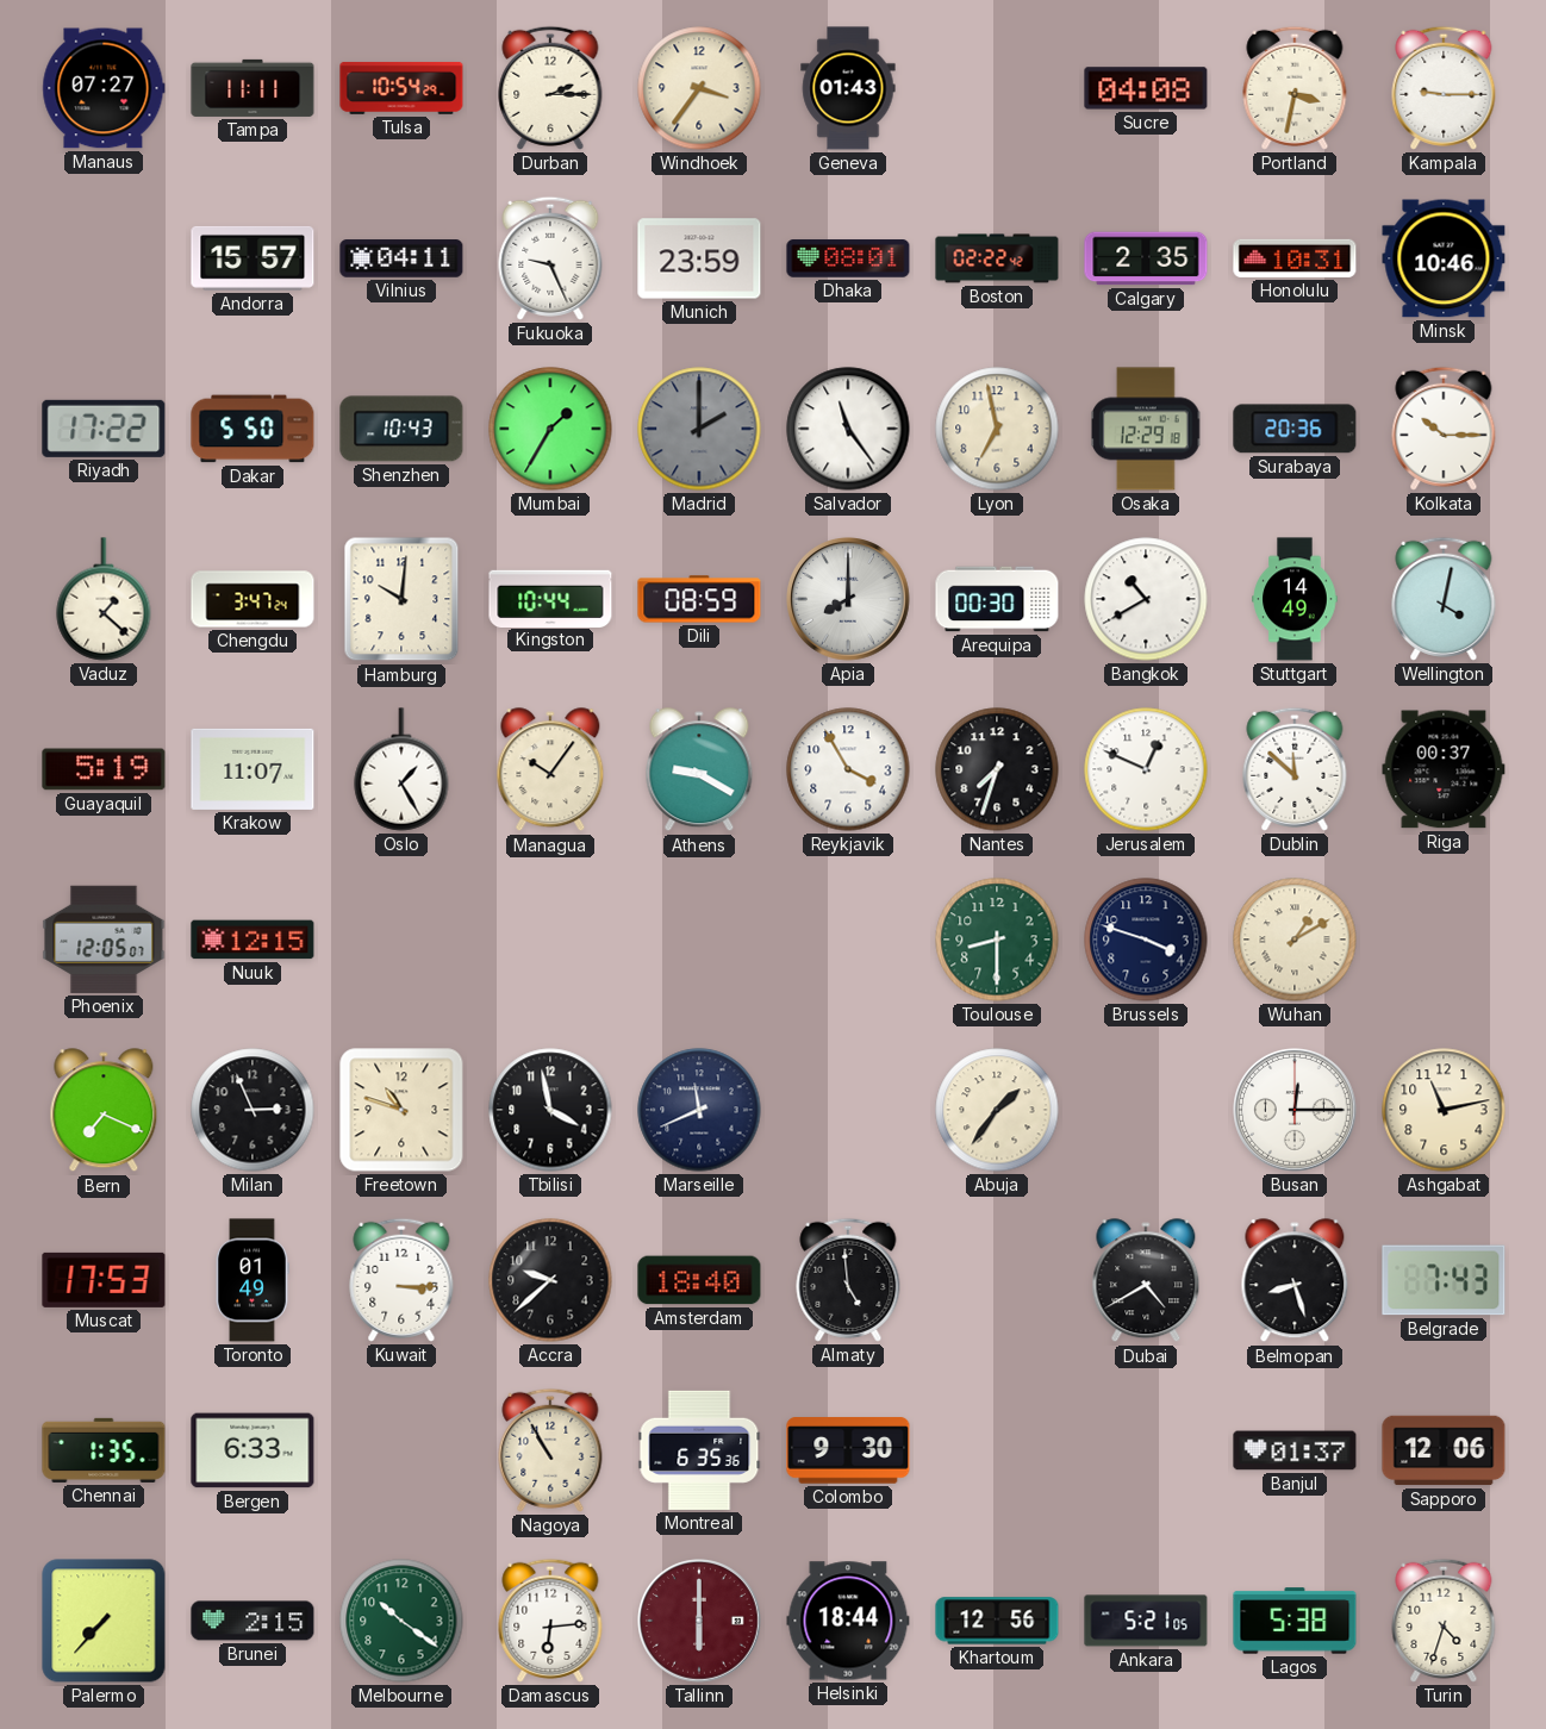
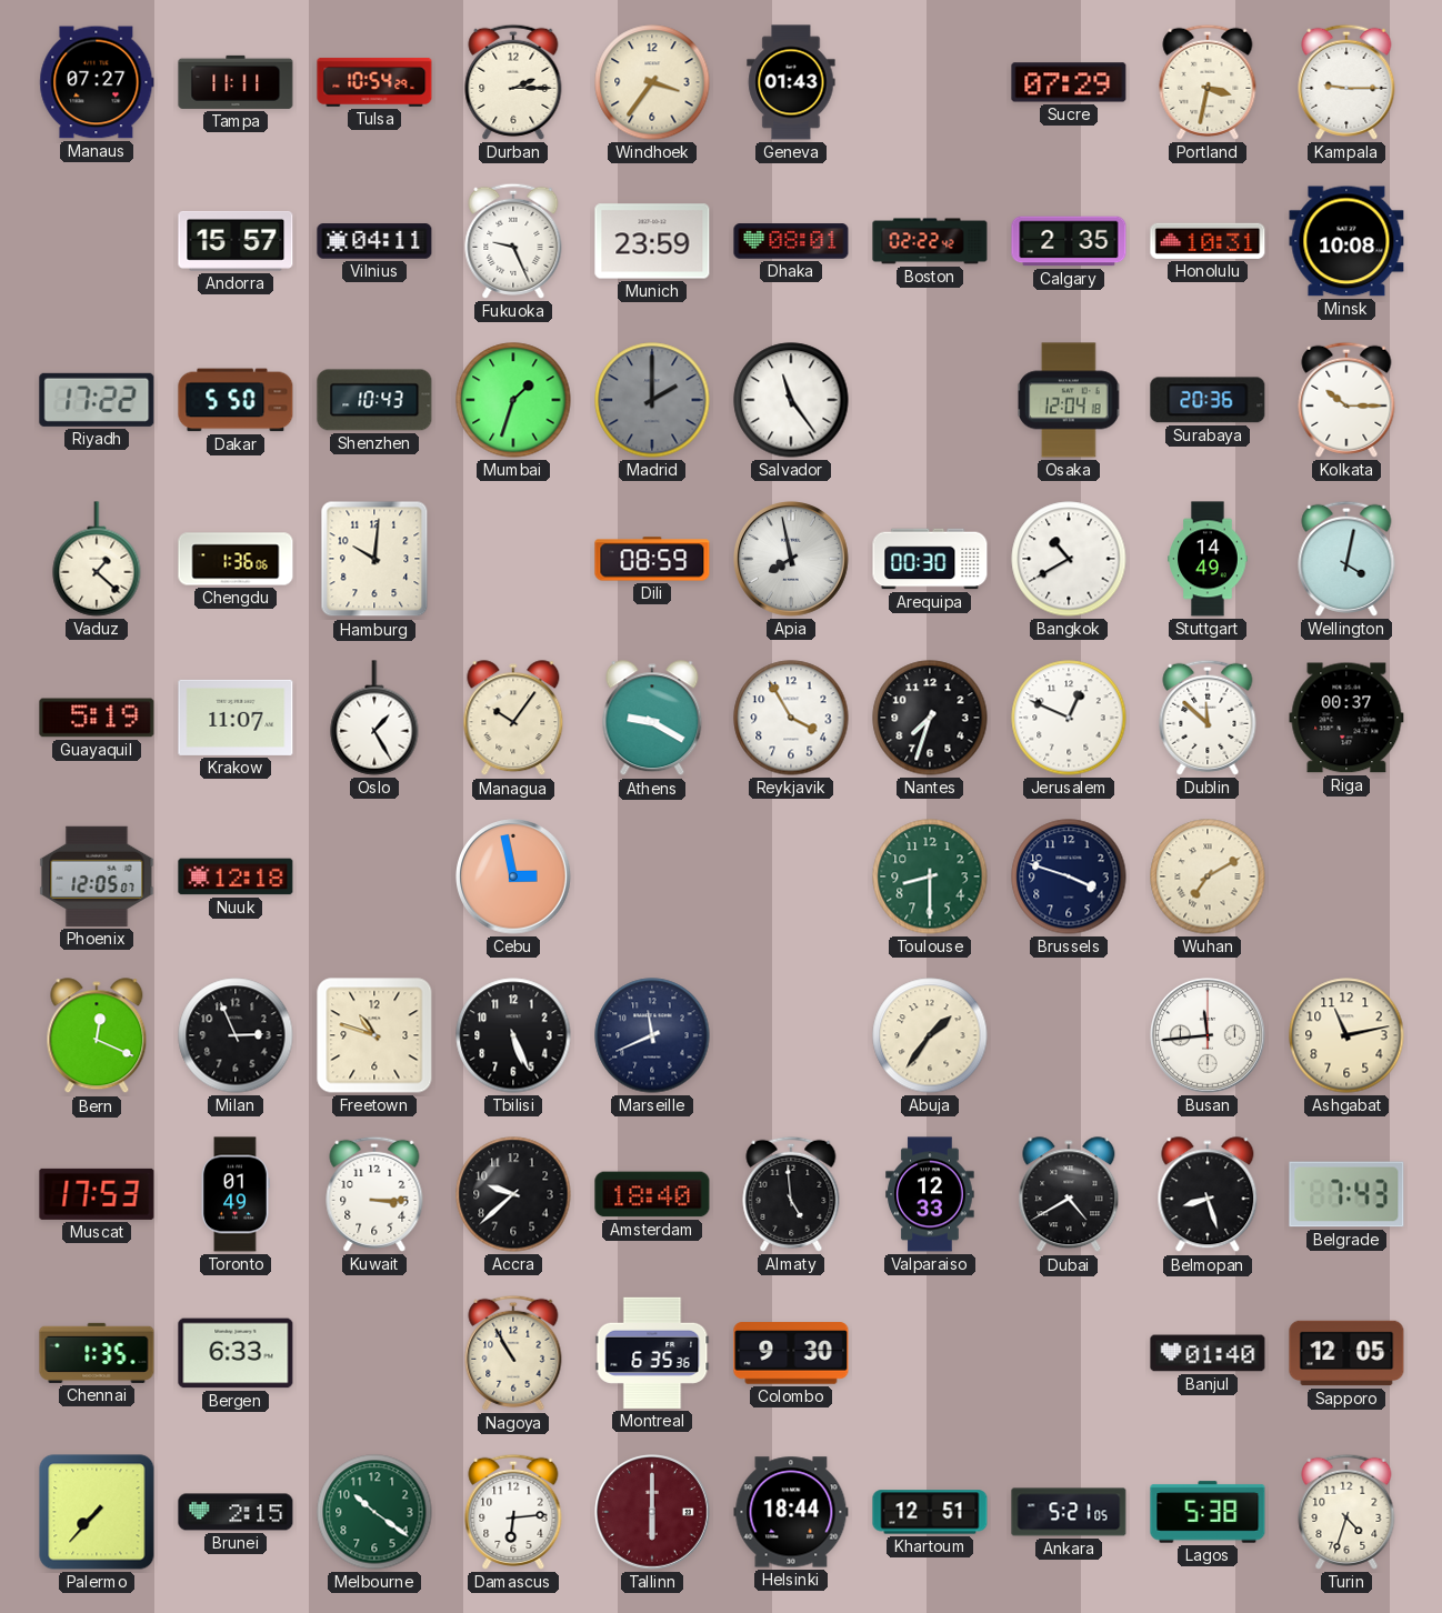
Sucre: 04:08 -> 07:29 (1069, 82)
Minsk: 10:46 -> 10:08 (1346, 241)
Mumbai: 1:35 -> 1:33 (513, 400)
Lyon: 6:58 -> none (997, 429)
Osaka: 12:29 -> 12:04 (1069, 400)
Chengdu: 3:47 -> 1:36 (236, 559)
Kingston: 10:44 -> none (550, 598)
Apia: 8:00 -> 7:58 (791, 559)
Nuuk: 12:15 -> 12:18 (236, 876)
Cebu: none -> 2:58 (513, 876)
Wuhan: 1:10 -> 7:10 (1208, 876)
Bern: 7:19 -> 12:19 (97, 1036)
Tbilisi: 3:58 -> 5:26 (513, 1035)
Busan: 12:15 -> 11:44 (1208, 1035)
Valparaiso: none -> 12:33 (930, 1194)
Banjul: 01:37 -> 01:40 (1208, 1353)
Sapporo: 12:06 -> 12:05 (1346, 1353)
Khartoum: 12:56 -> 12:51 (930, 1512)
